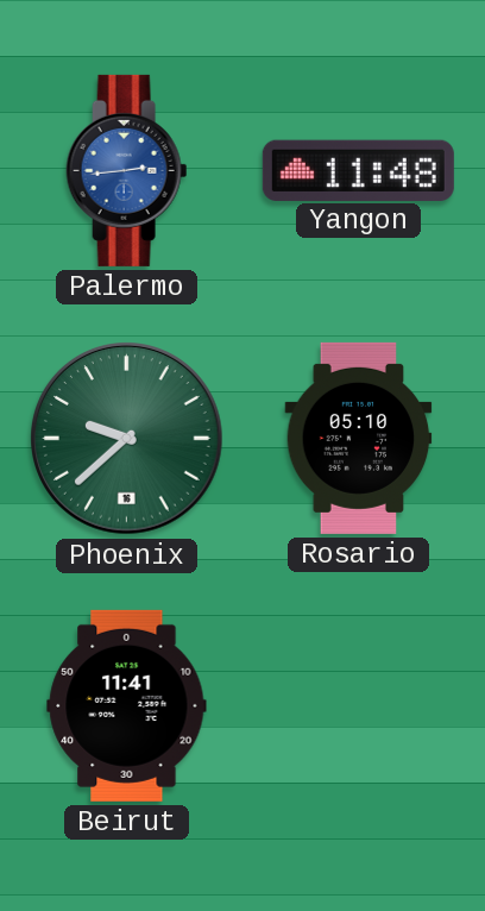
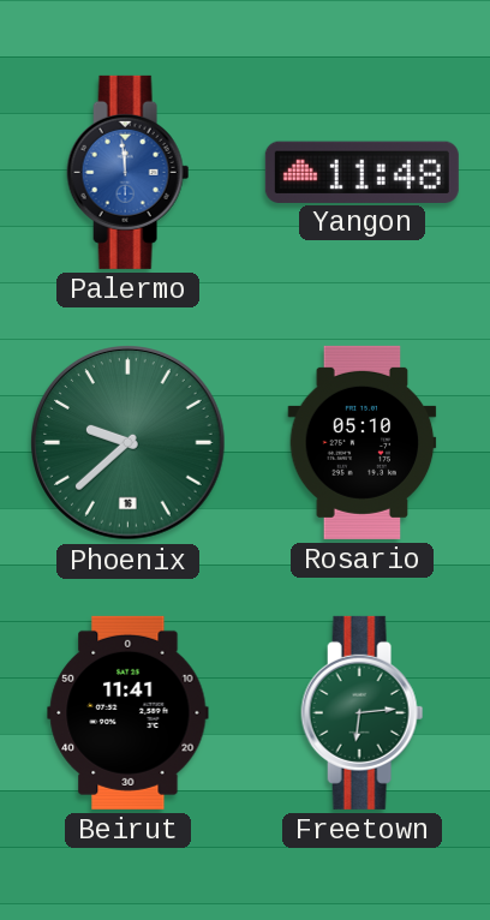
Palermo: 2:44 -> 11:59 (129, 172)
Freetown: none -> 6:14 (363, 712)
